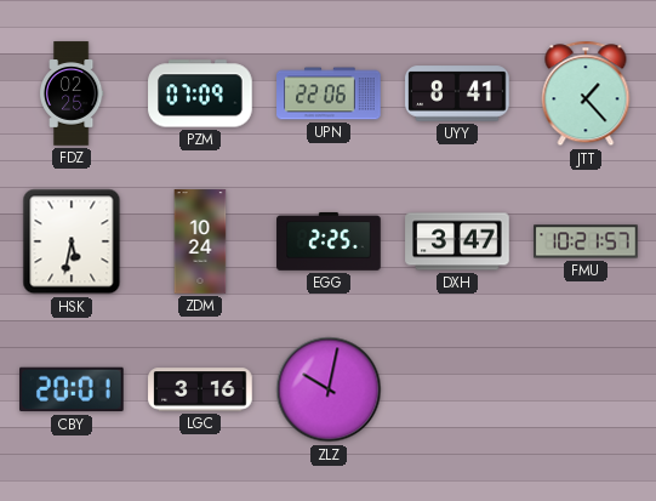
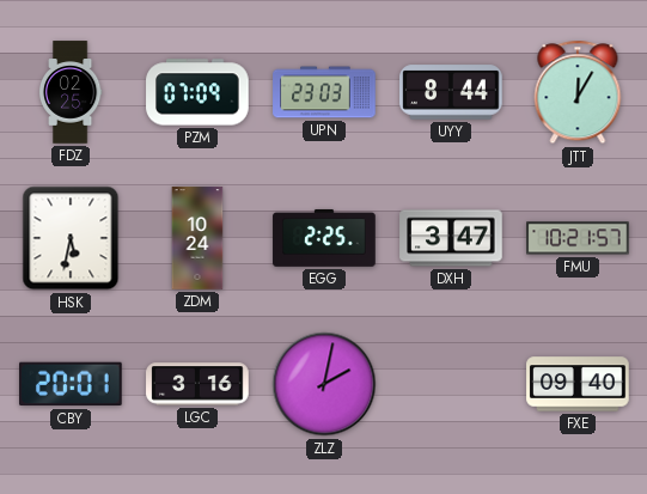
UPN: 22:06 -> 23:03 (324, 92)
UYY: 8:41 -> 8:44 (451, 92)
JTT: 1:23 -> 12:05 (578, 92)
ZLZ: 10:02 -> 2:02 (324, 384)
FXE: none -> 09:40 (578, 384)
